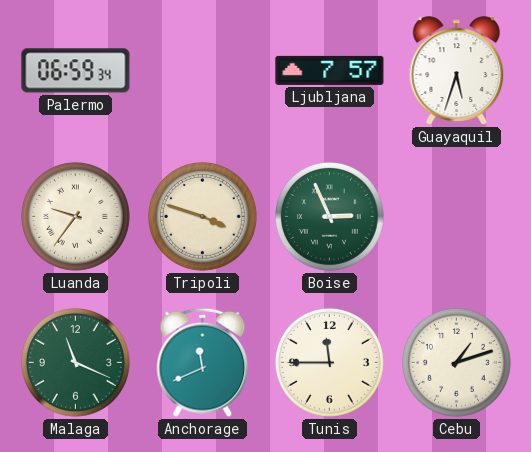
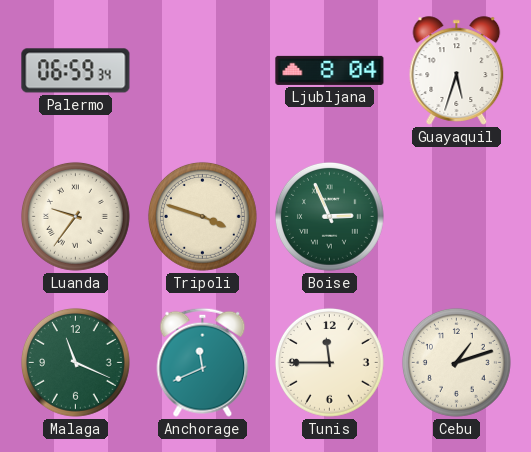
Ljubljana: 7:57 -> 8:04 (330, 70)
